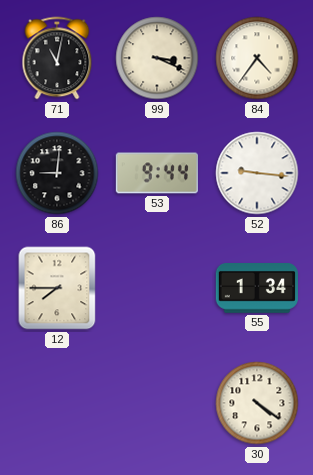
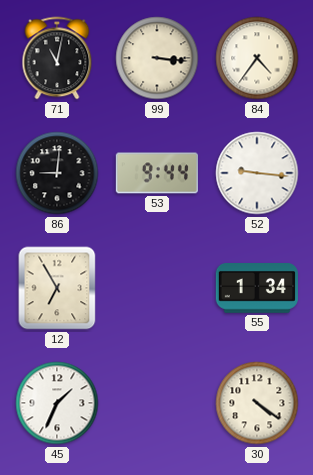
99: 3:19 -> 3:16 (157, 58)
12: 7:45 -> 6:55 (57, 288)
45: none -> 1:34 (57, 403)
